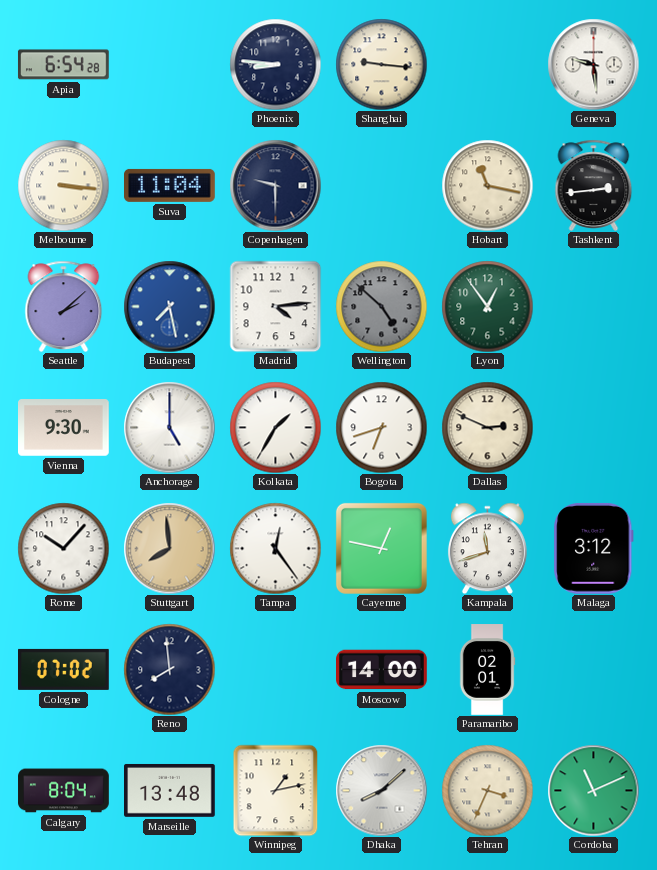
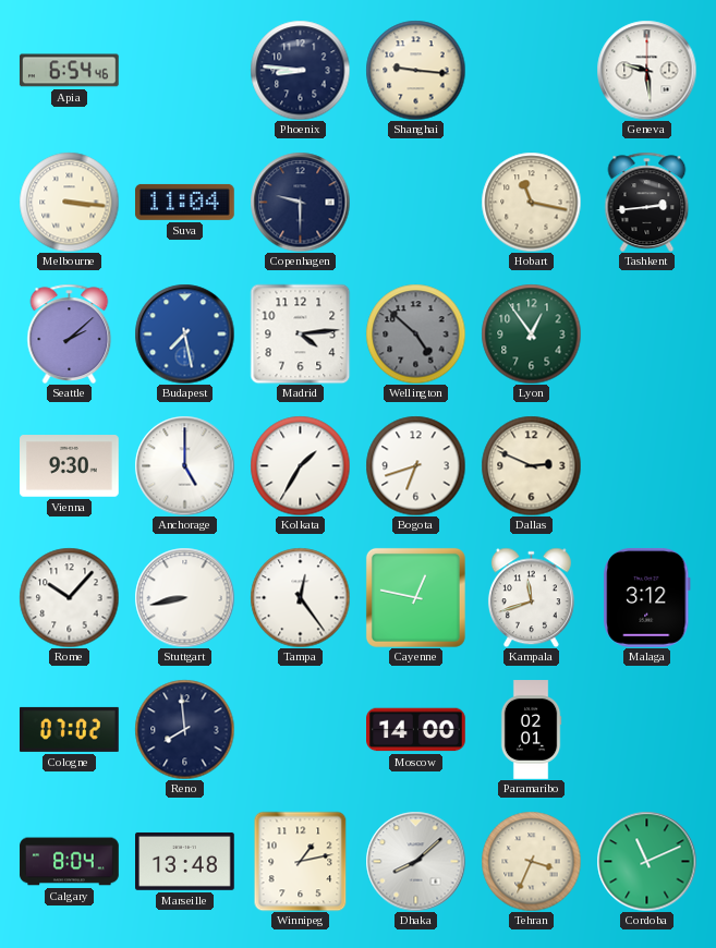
Apia: 6:54:28 -> 6:54:46 (70, 71)
Stuttgart: 7:59 -> 8:43 (184, 597)
Stuttgart dial: champagne -> white (184, 597)
